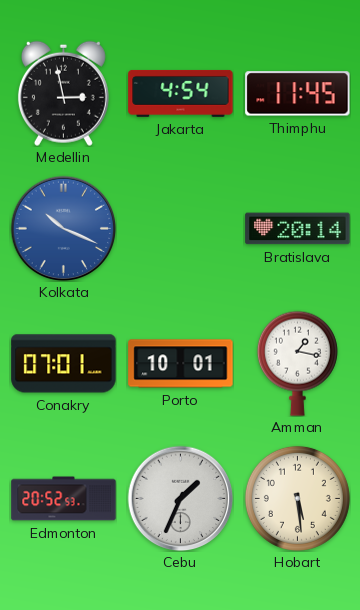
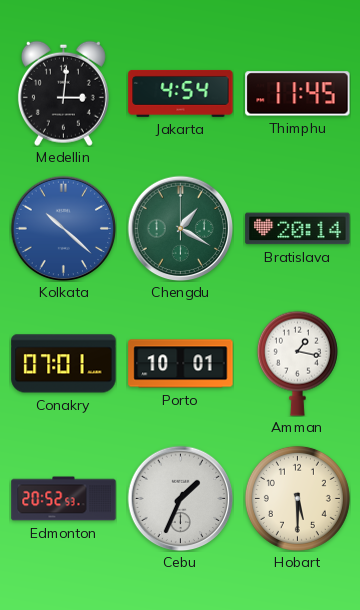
Medellin: 2:58 -> 3:01 (63, 93)
Kolkata: 10:19 -> 10:22 (63, 228)
Chengdu: none -> 1:20 (180, 228)
Hobart: 5:29 -> 5:30 (297, 498)
